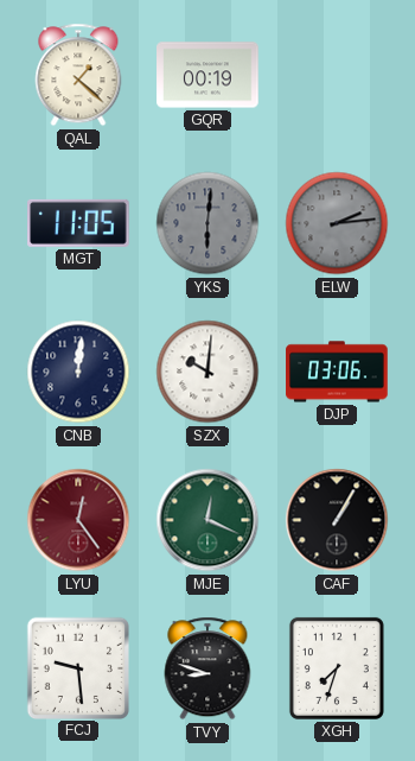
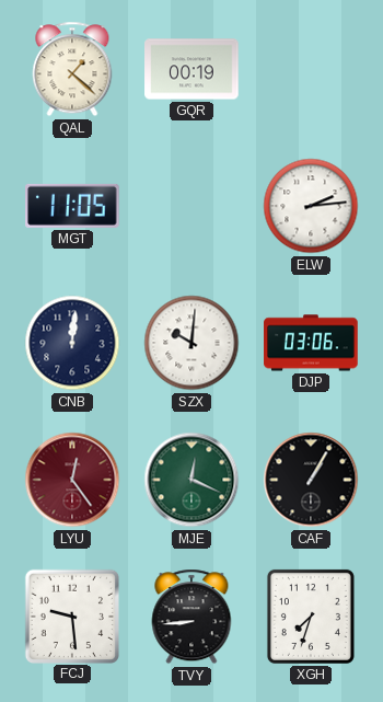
YKS: 6:01 -> none (207, 223)
ELW dial: grey -> white (311, 206)
TVY: 8:48 -> 8:44 (191, 617)
